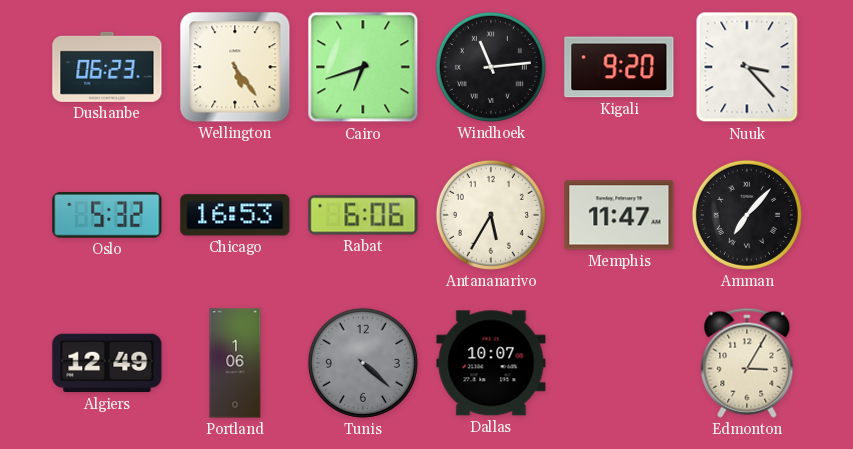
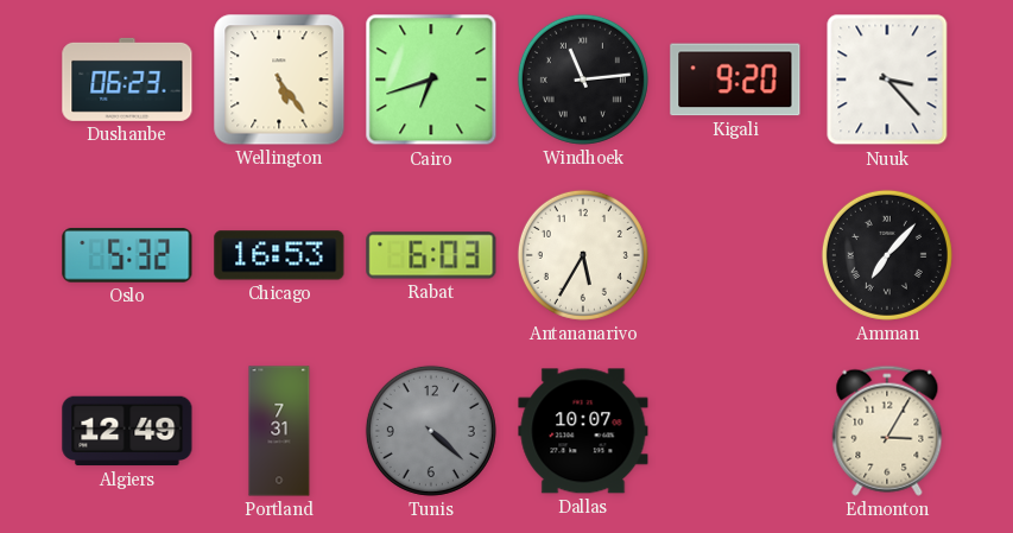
Rabat: 6:06 -> 6:03 (431, 255)
Memphis: 11:47 -> none (619, 215)
Portland: 1:06 -> 7:31 (279, 431)
